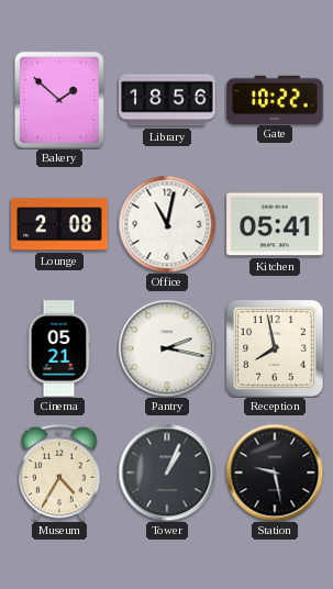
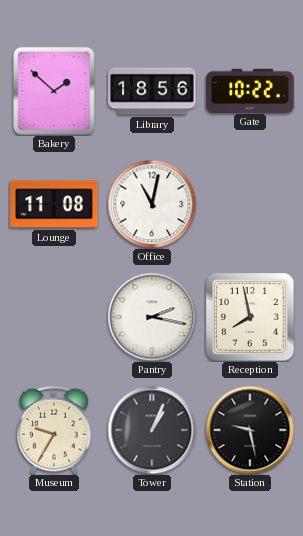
Lounge: 2:08 -> 11:08 (54, 204)
Kitchen: 05:41 -> none (275, 224)
Cinema: 05:21 -> none (59, 348)
Museum: 4:35 -> 9:35 (54, 430)
